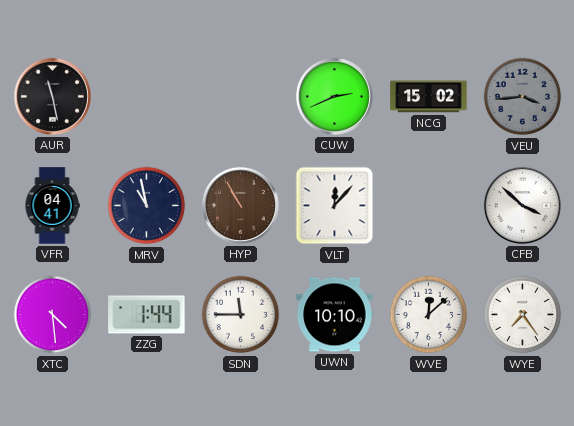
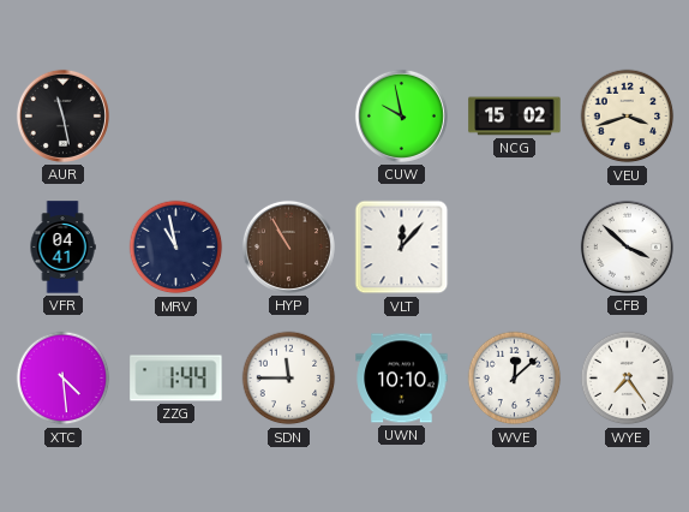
CUW: 2:41 -> 9:58 (401, 115)
VEU: 3:44 -> 3:42 (628, 117)
VEU dial: grey -> cream (628, 117)
